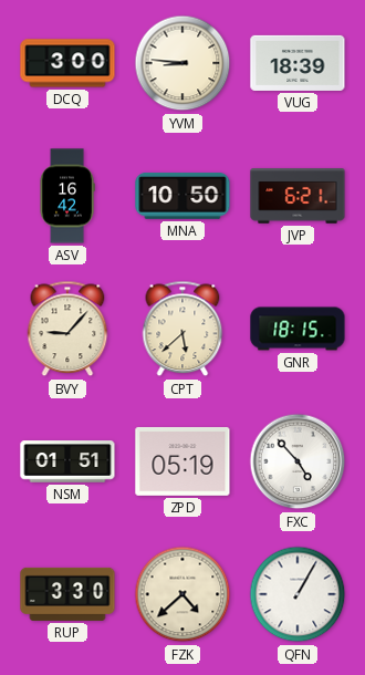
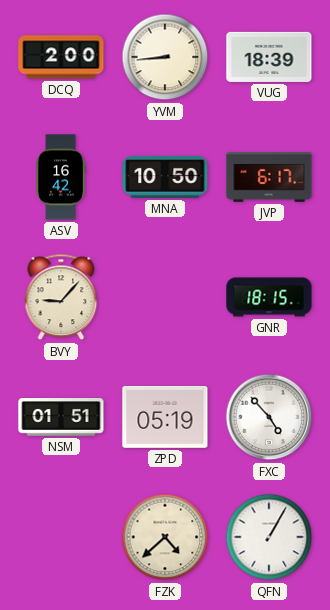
DCQ: 3:00 -> 2:00 (61, 57)
YVM: 8:46 -> 8:44 (165, 57)
JVP: 6:21 -> 6:17 (269, 177)
CPT: 5:38 -> none (182, 329)
RUP: 3:30 -> none (67, 594)
